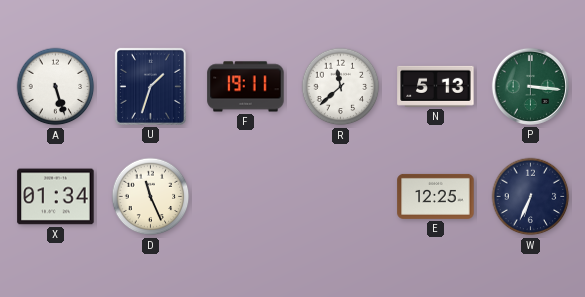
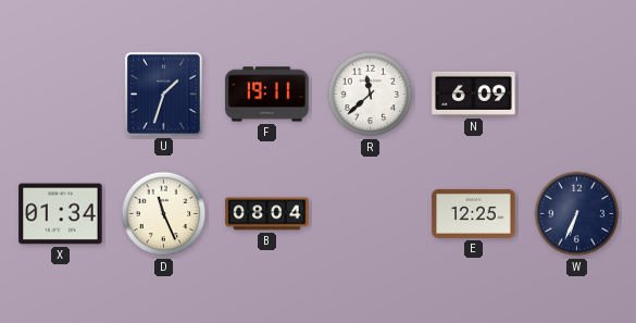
A: 5:27 -> none (56, 87)
N: 5:13 -> 6:09 (474, 94)
P: 3:16 -> none (530, 86)
B: none -> 08:04 (267, 214)
